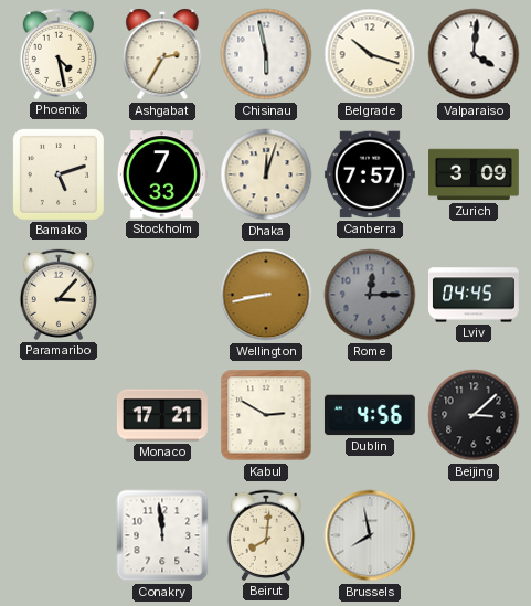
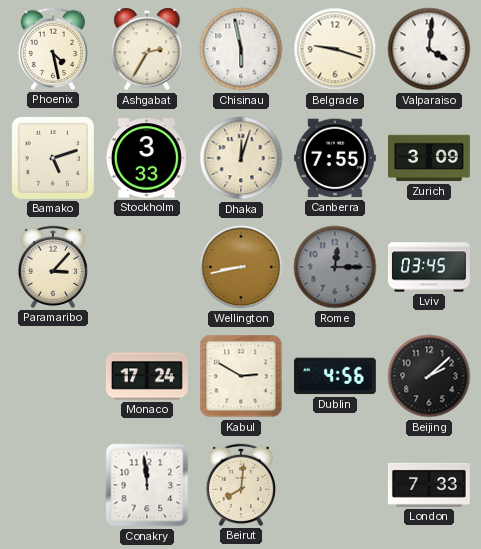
Belgrade: 10:18 -> 9:18 (335, 49)
Stockholm: 7:33 -> 3:33 (147, 158)
Canberra: 7:57 -> 7:55 (335, 158)
Lviv: 04:45 -> 03:45 (429, 267)
Monaco: 17:21 -> 17:24 (147, 376)
Beijing: 3:08 -> 2:08 (429, 376)
Brussels: 7:58 -> none (370, 535)
London: none -> 7:33 (429, 485)
